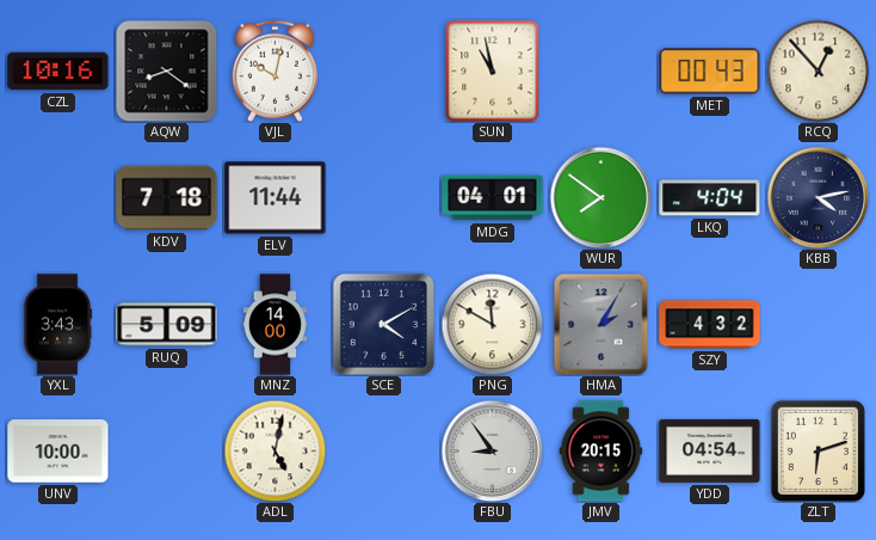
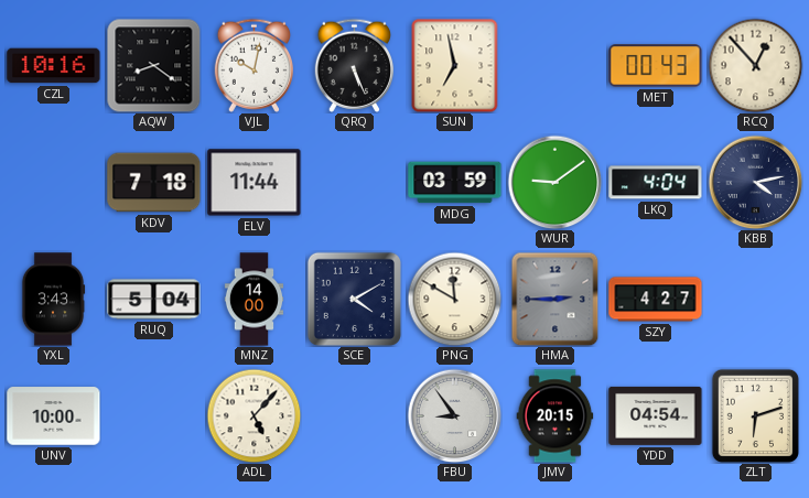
QRQ: none -> 5:26 (354, 65)
SUN: 10:58 -> 6:58 (455, 65)
MDG: 04:01 -> 03:59 (455, 183)
WUR: 7:51 -> 9:09 (554, 182)
RUQ: 5:09 -> 5:04 (154, 300)
HMA: 2:05 -> 2:45 (555, 299)
SZY: 4:32 -> 4:27 (656, 300)
ADL: 5:02 -> 5:07 (254, 415)
